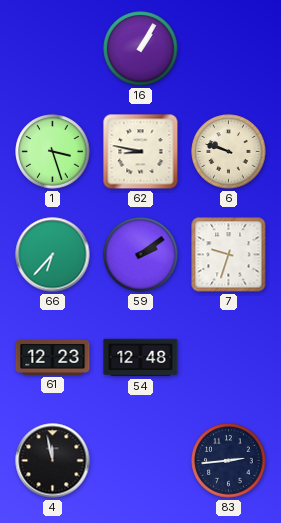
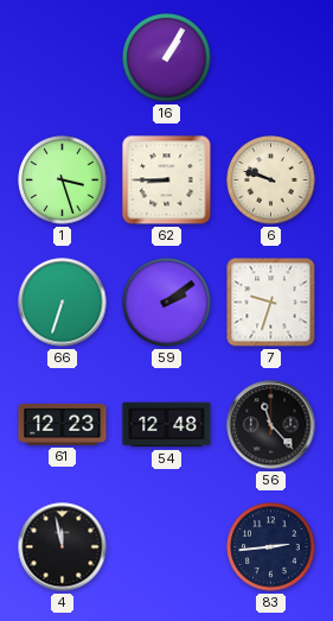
62: 8:47 -> 8:45 (167, 180)
66: 6:37 -> 6:33 (63, 303)
56: none -> 11:23 (271, 425)
